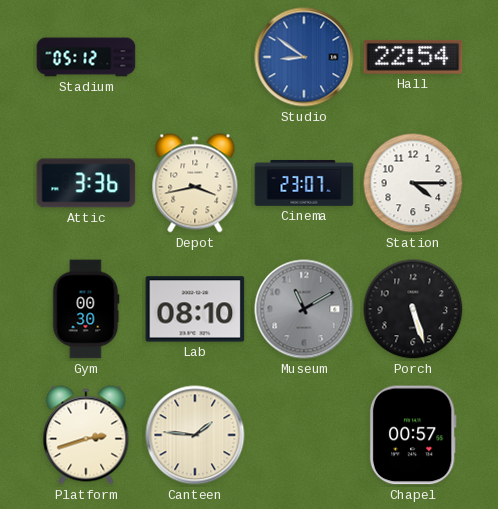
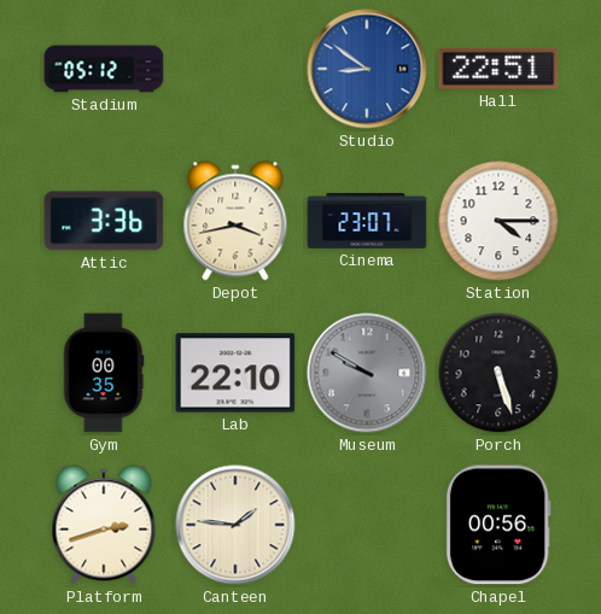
Hall: 22:54 -> 22:51 (498, 69)
Gym: 00:30 -> 00:35 (104, 373)
Lab: 08:10 -> 22:10 (235, 373)
Museum: 11:10 -> 9:50 (367, 373)
Chapel: 00:57 -> 00:56 (498, 525)
